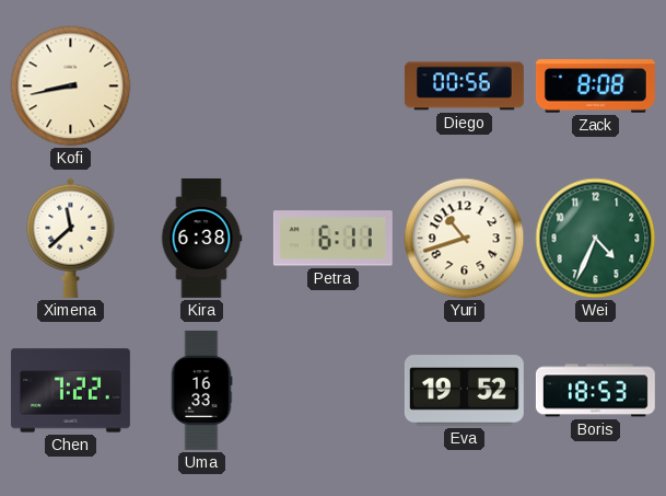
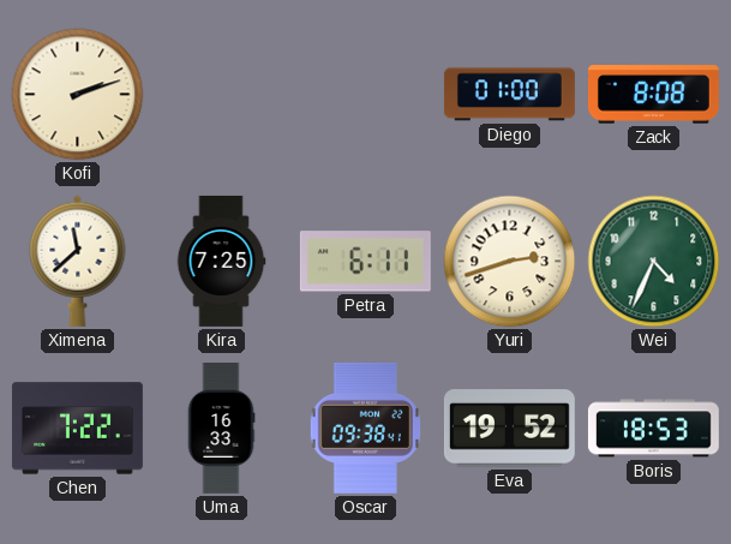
Kofi: 8:43 -> 2:12 (78, 95)
Diego: 00:56 -> 01:00 (509, 95)
Kira: 6:38 -> 7:25 (221, 261)
Yuri: 10:42 -> 2:42 (510, 262)
Oscar: none -> 09:38 (365, 428)
